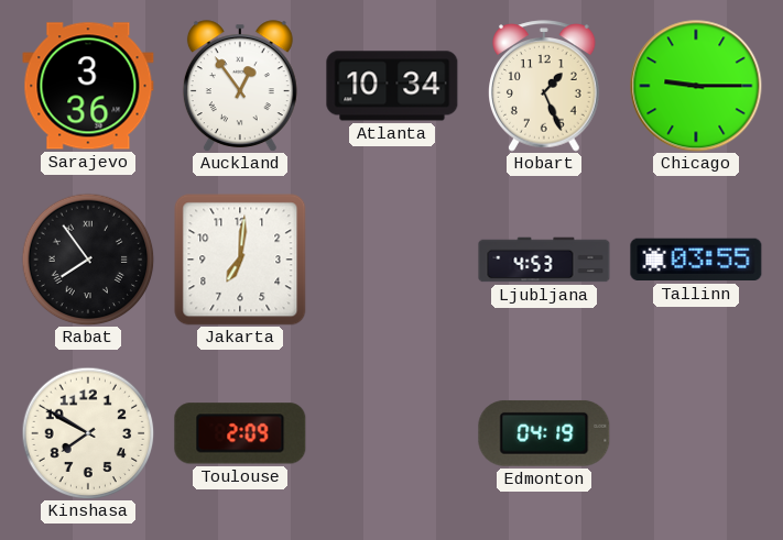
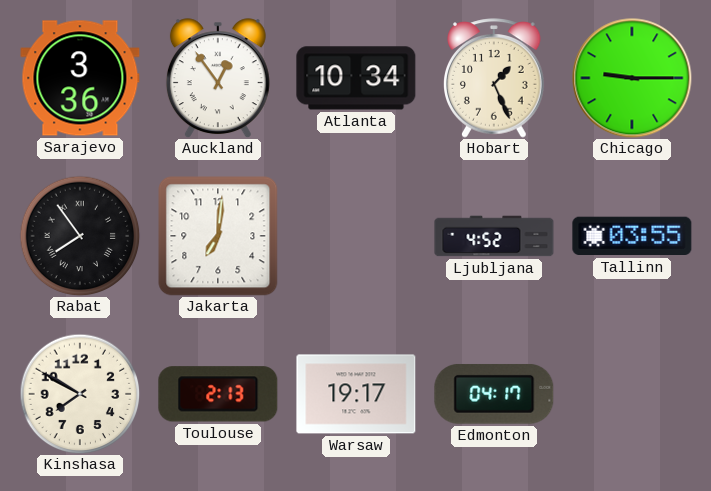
Ljubljana: 4:53 -> 4:52 (494, 236)
Toulouse: 2:09 -> 2:13 (218, 394)
Warsaw: none -> 19:17 (356, 394)
Edmonton: 04:19 -> 04:17 (494, 394)
